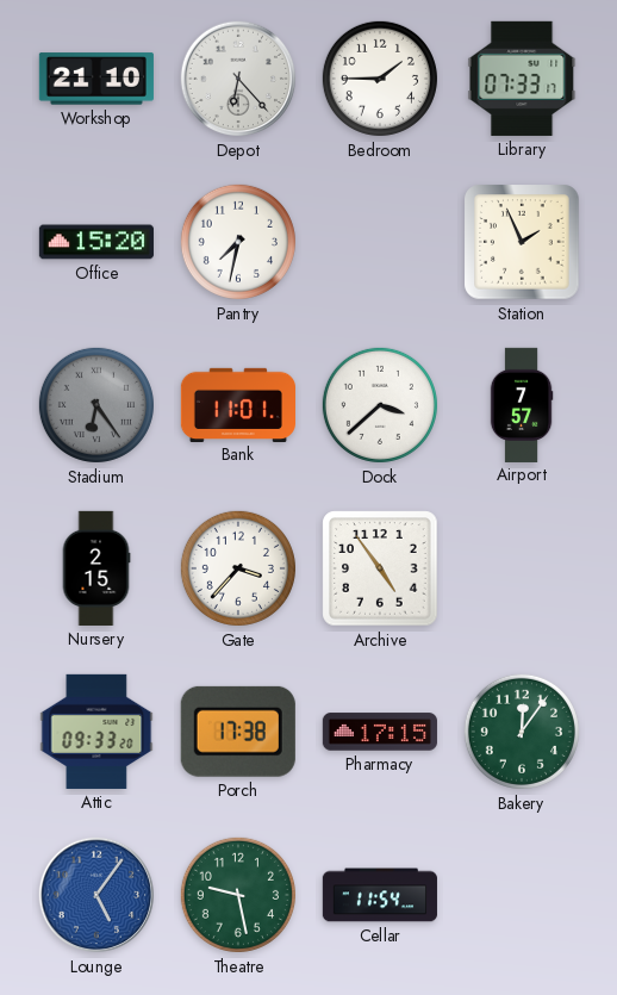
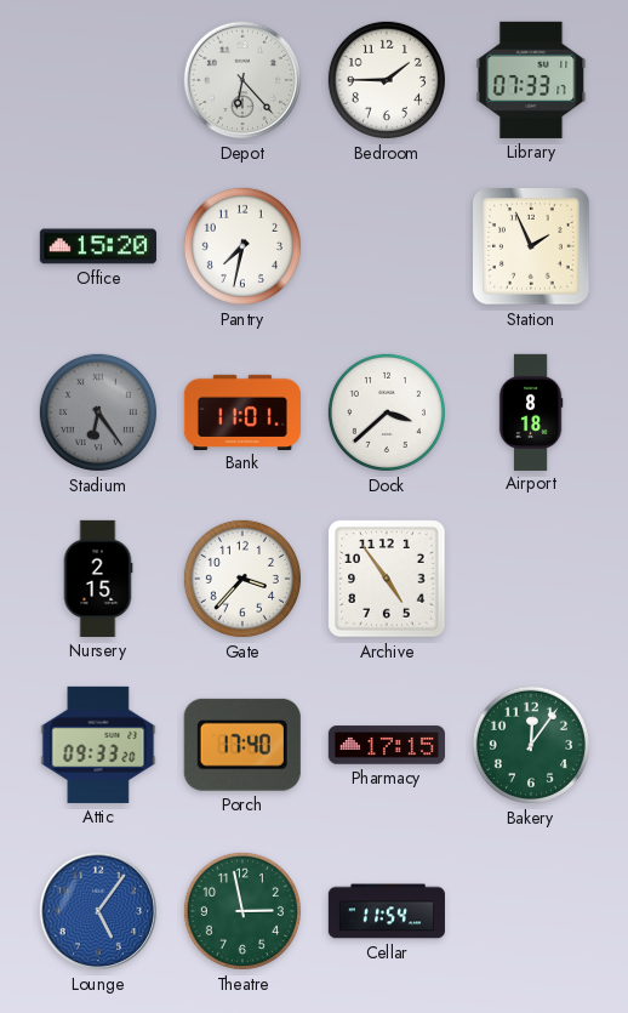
Workshop: 21:10 -> none (96, 79)
Airport: 7:57 -> 8:18 (531, 411)
Porch: 17:38 -> 17:40 (242, 745)
Theatre: 9:28 -> 2:58 (242, 911)
